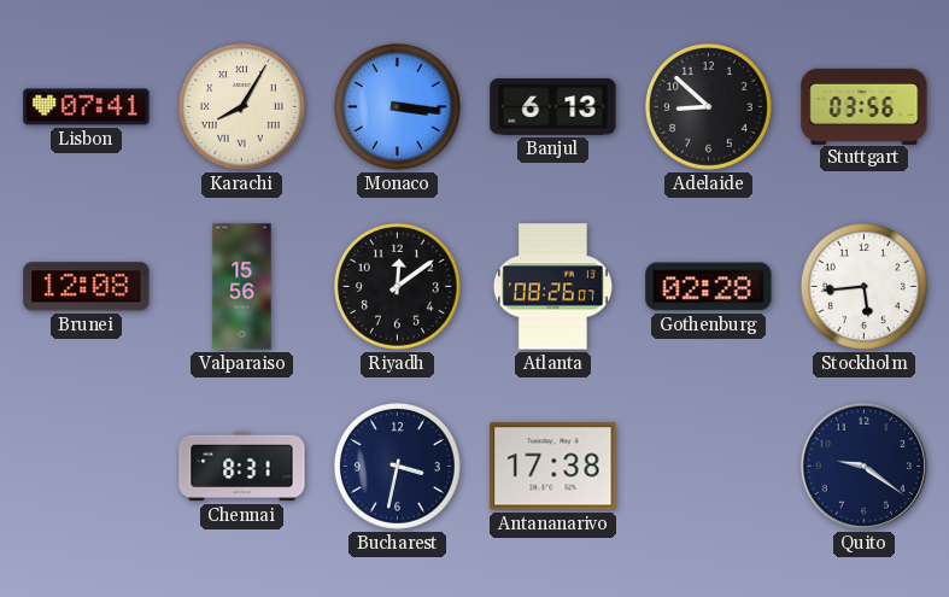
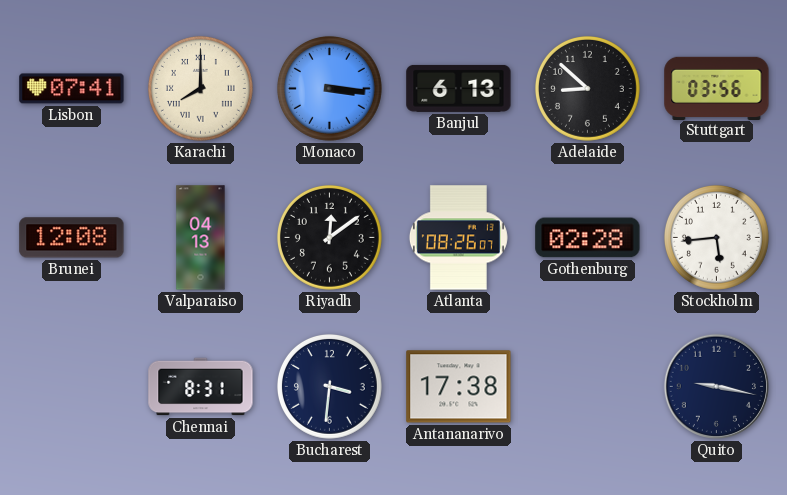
Karachi: 8:05 -> 8:00 (200, 88)
Valparaiso: 15:56 -> 04:13 (201, 238)
Bucharest: 3:32 -> 3:31 (329, 386)
Quito: 9:21 -> 9:17 (716, 386)
